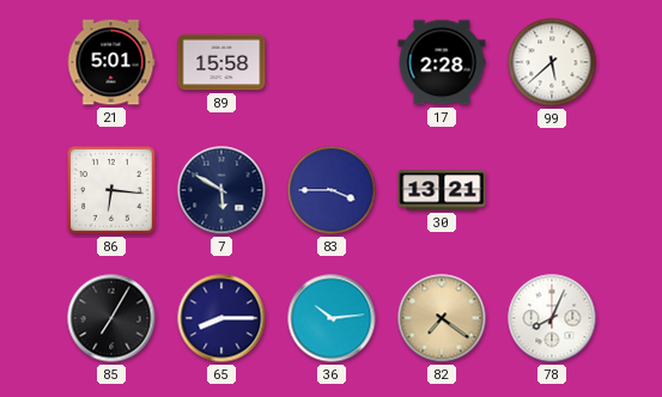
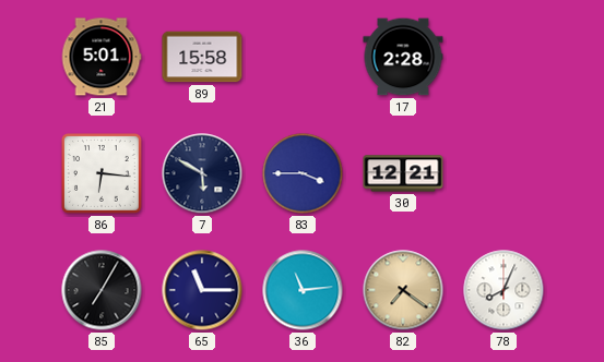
99: 5:38 -> none (552, 62)
30: 13:21 -> 12:21 (403, 173)
65: 8:15 -> 11:15 (202, 290)
36: 10:14 -> 11:14 (303, 290)
